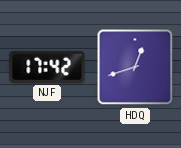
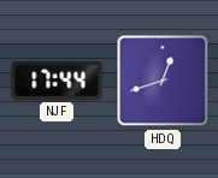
NJF: 17:42 -> 17:44 (57, 81)
